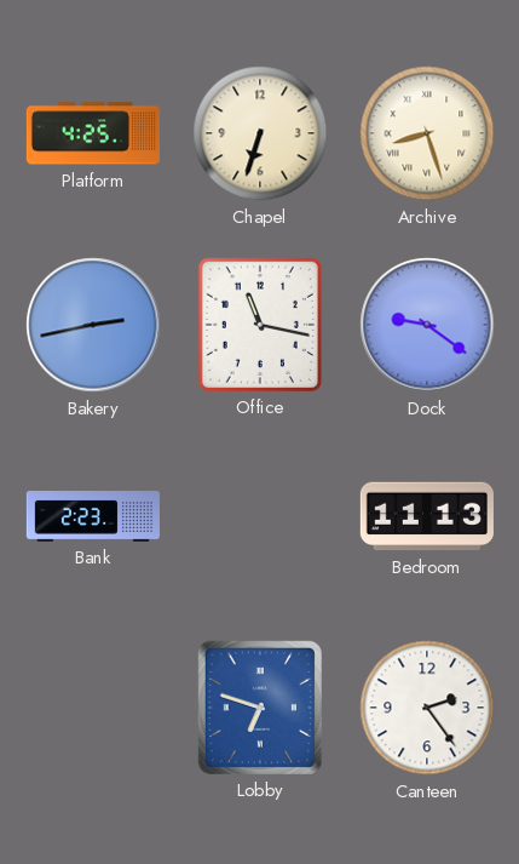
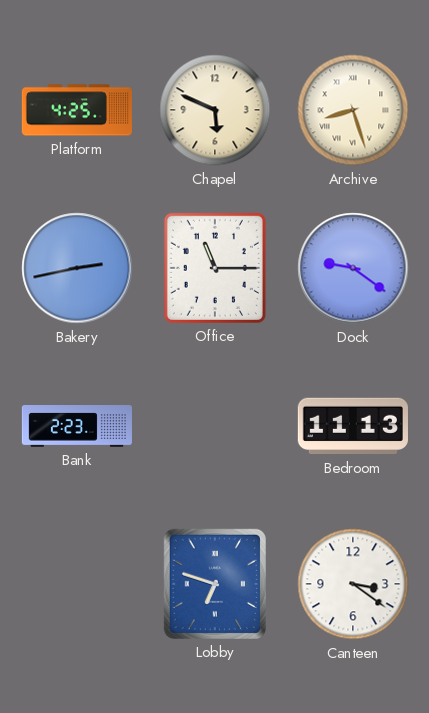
Chapel: 6:33 -> 5:49 (215, 110)
Office: 11:17 -> 11:15 (215, 268)
Canteen: 2:24 -> 3:21 (353, 584)
